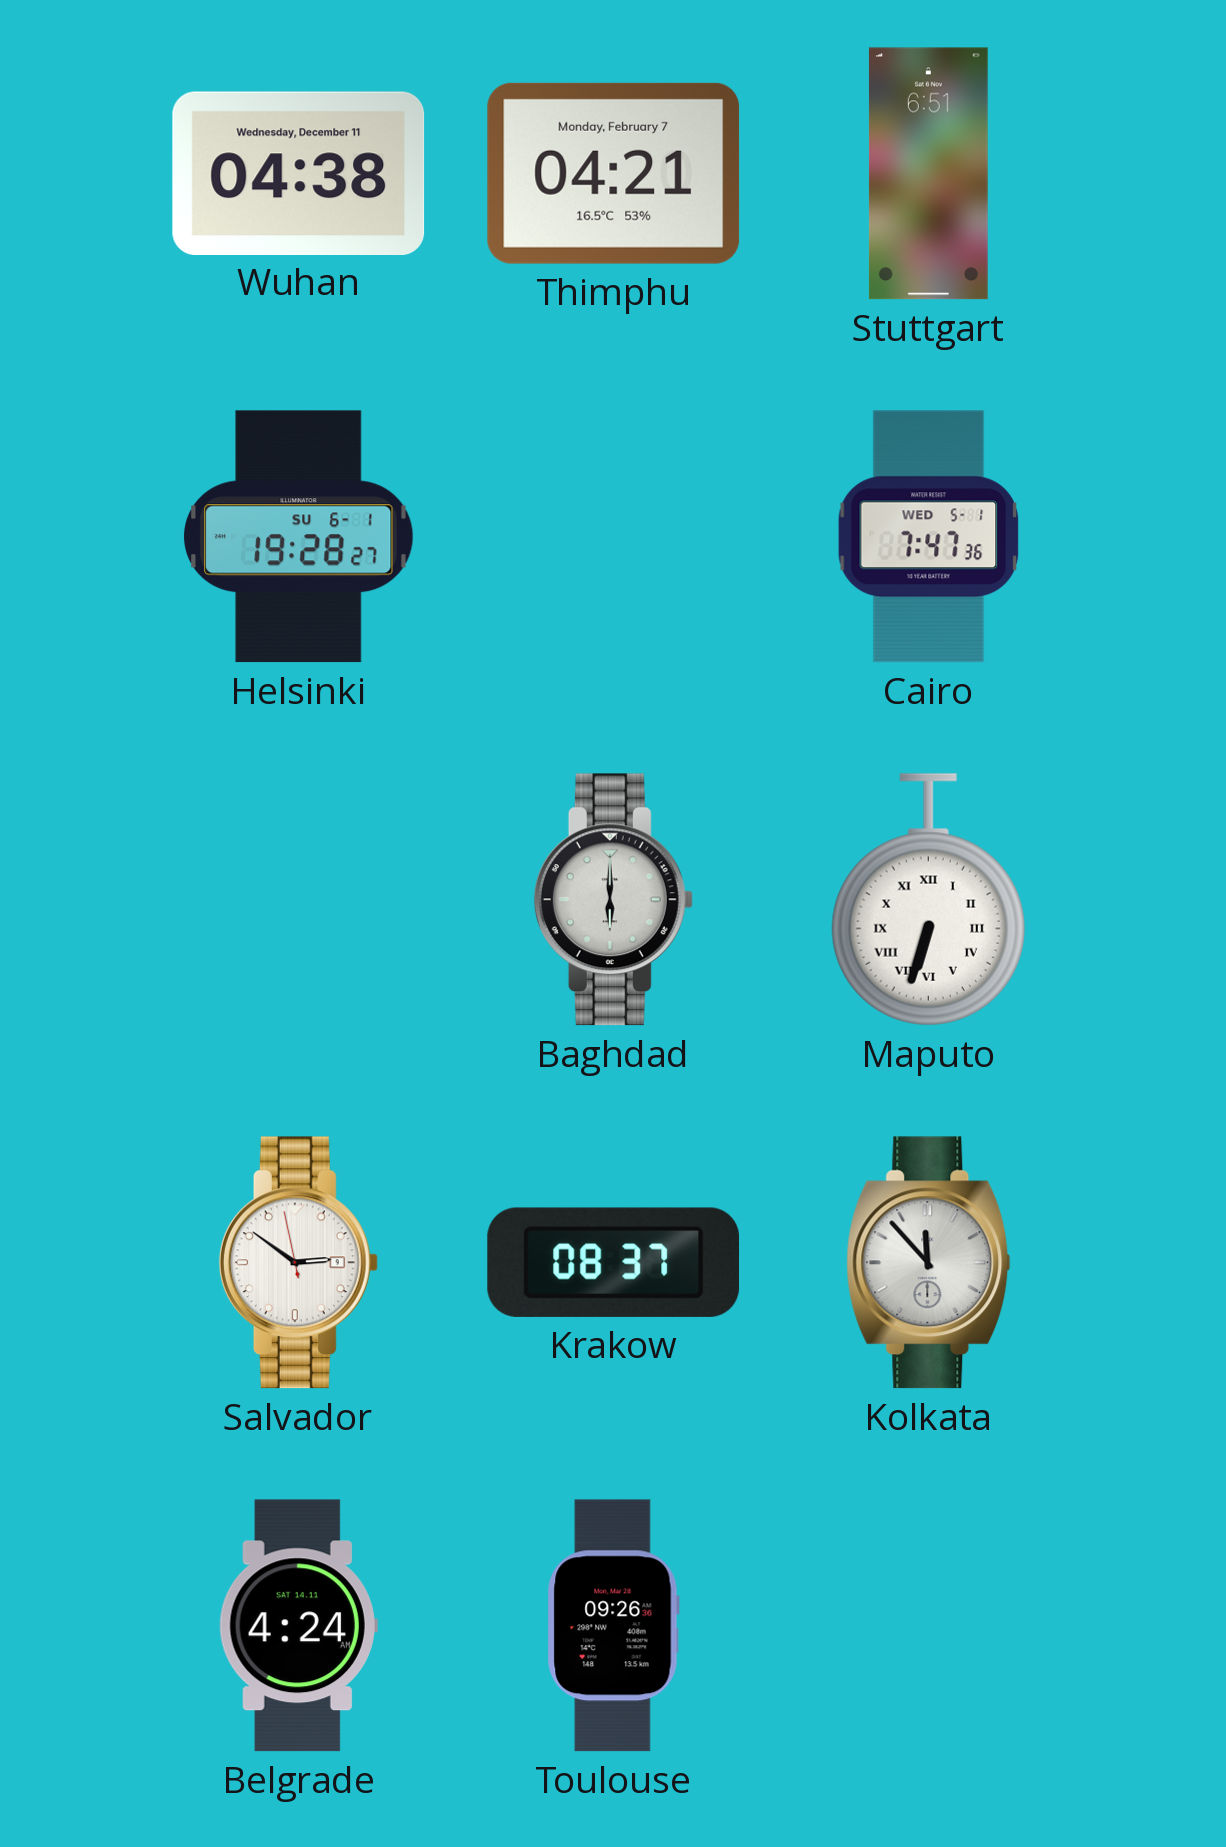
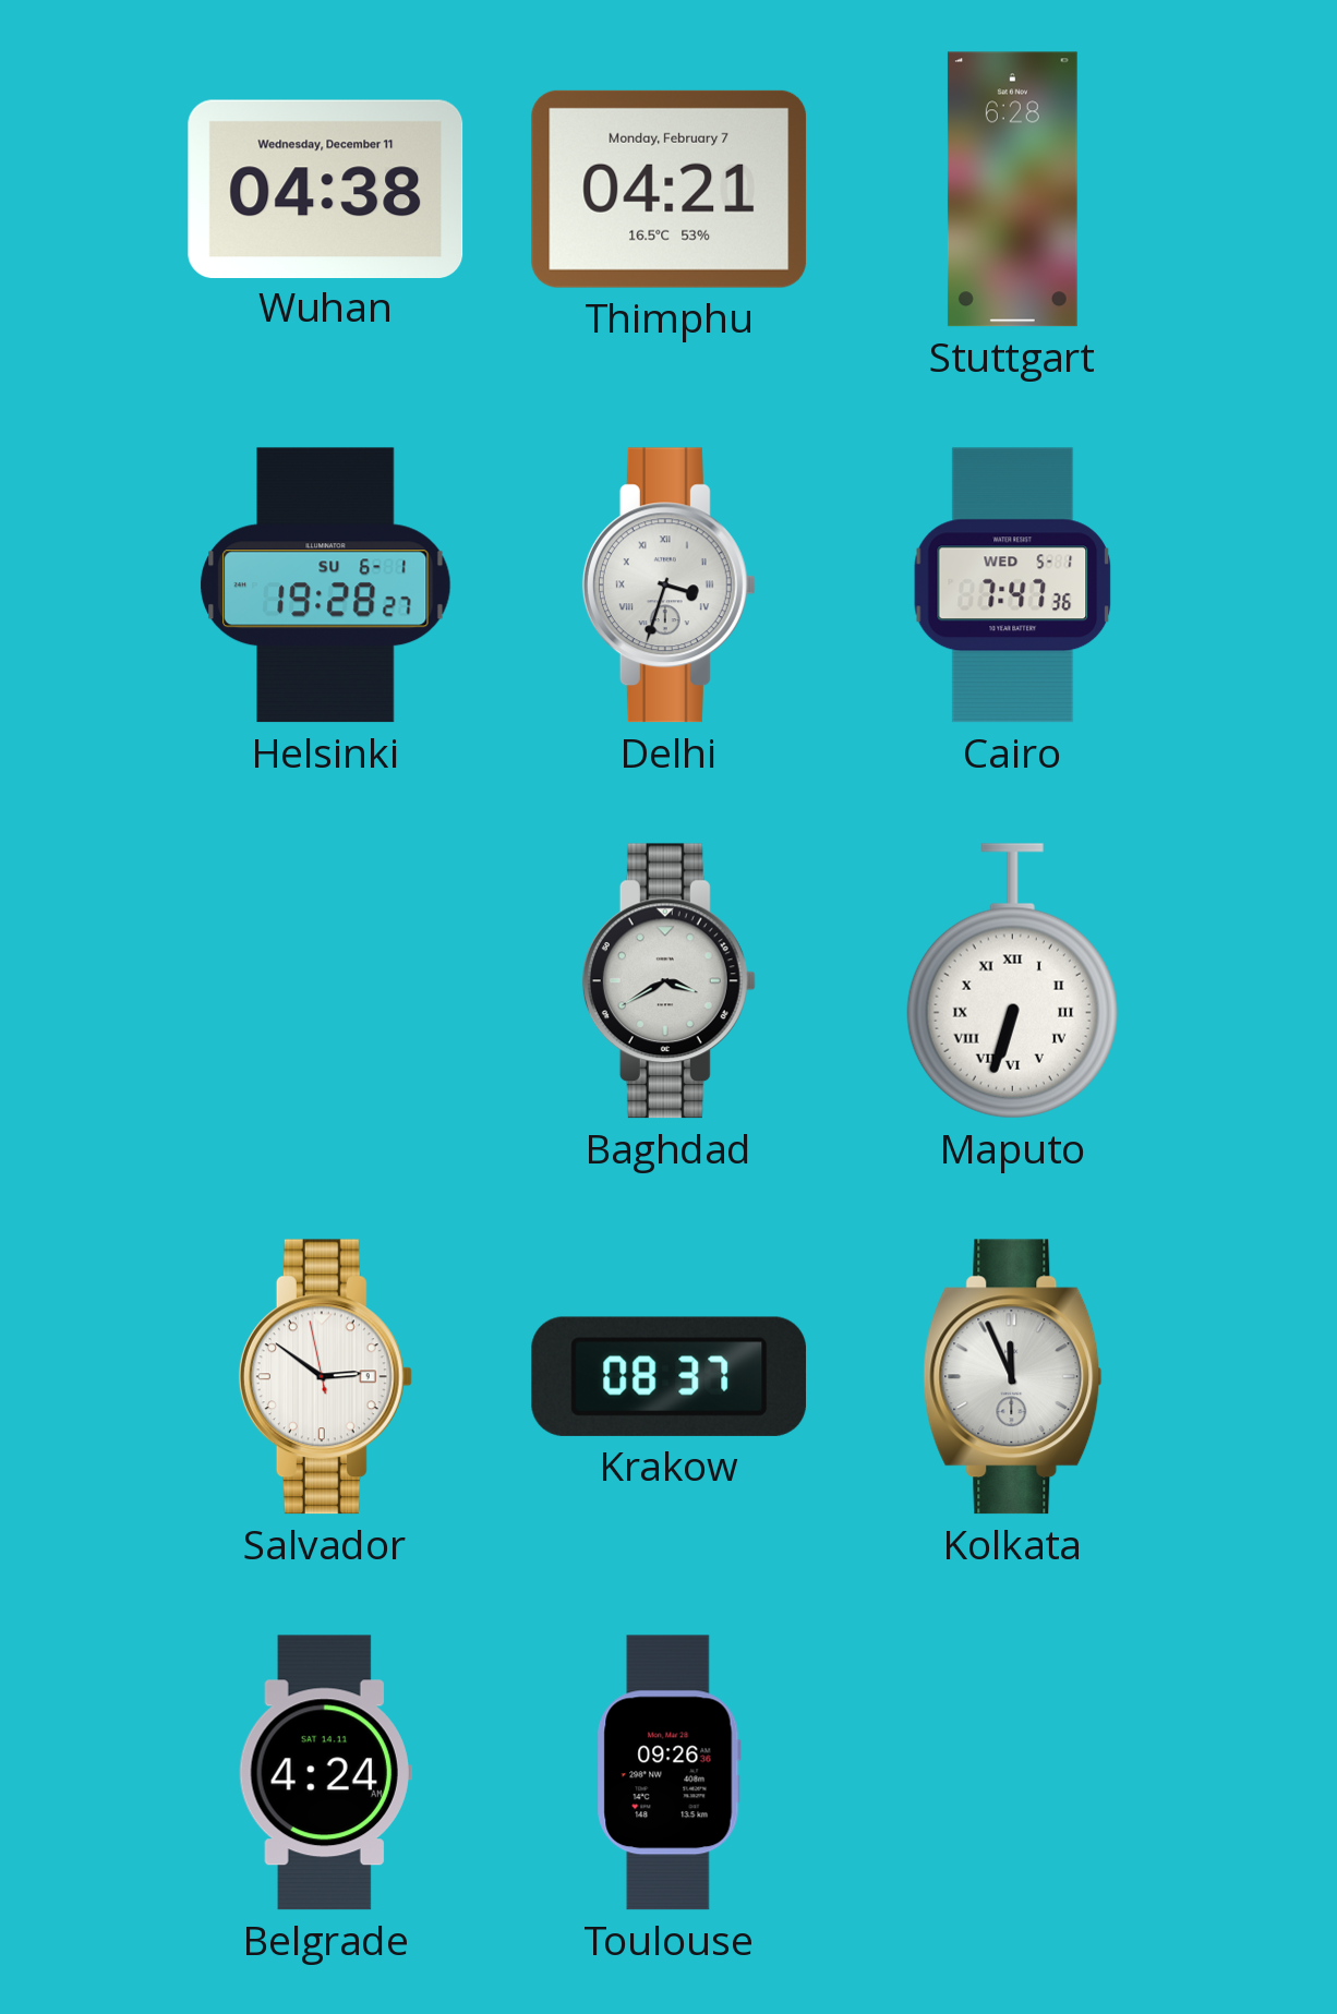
Stuttgart: 6:51 -> 6:28 (1012, 190)
Delhi: none -> 3:33 (668, 586)
Baghdad: 6:00 -> 3:40 (668, 981)
Kolkata: 11:53 -> 11:56 (1013, 1377)
